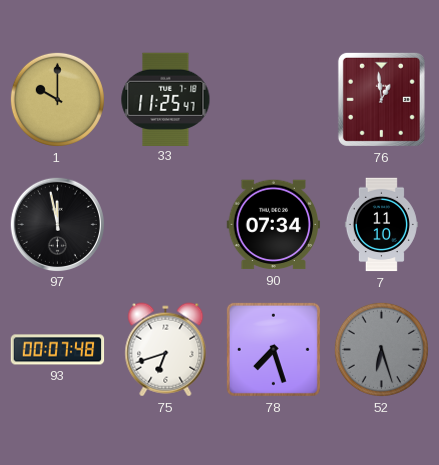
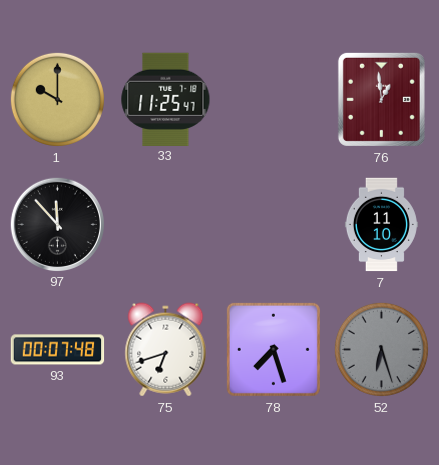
97: 11:58 -> 11:53 (57, 224)
90: 07:34 -> none (274, 225)
